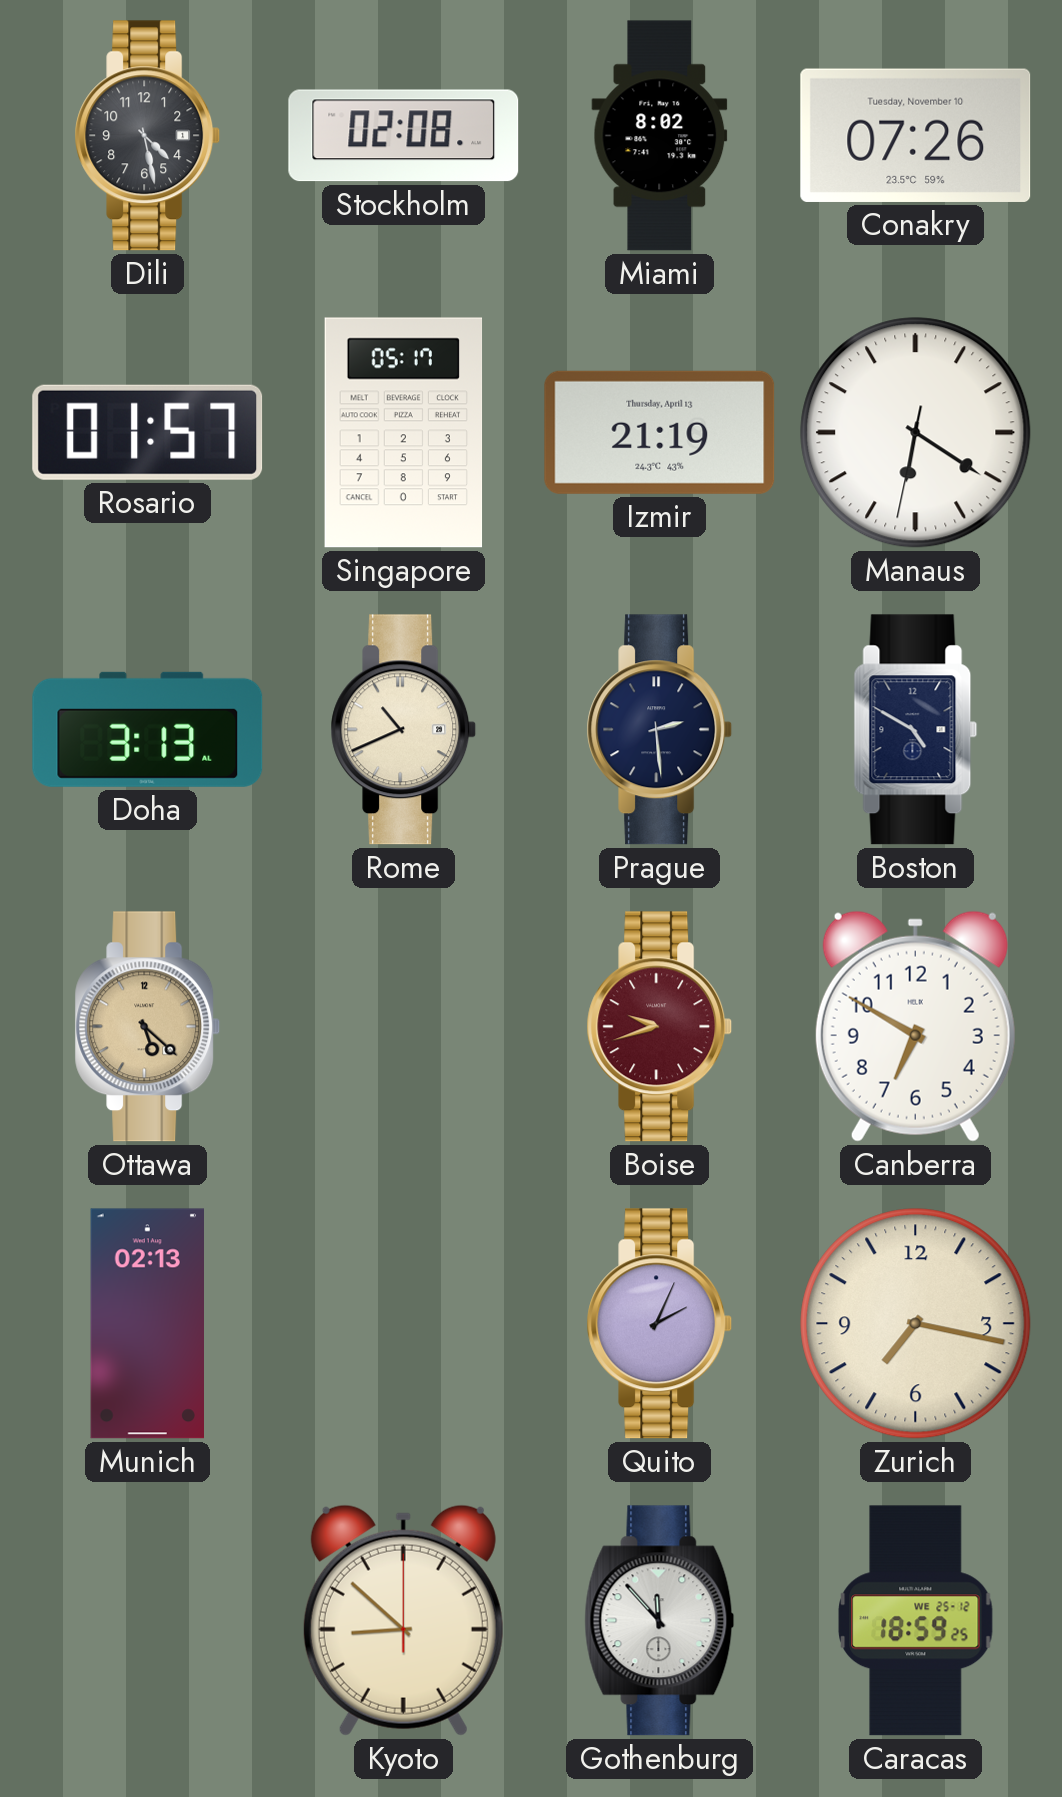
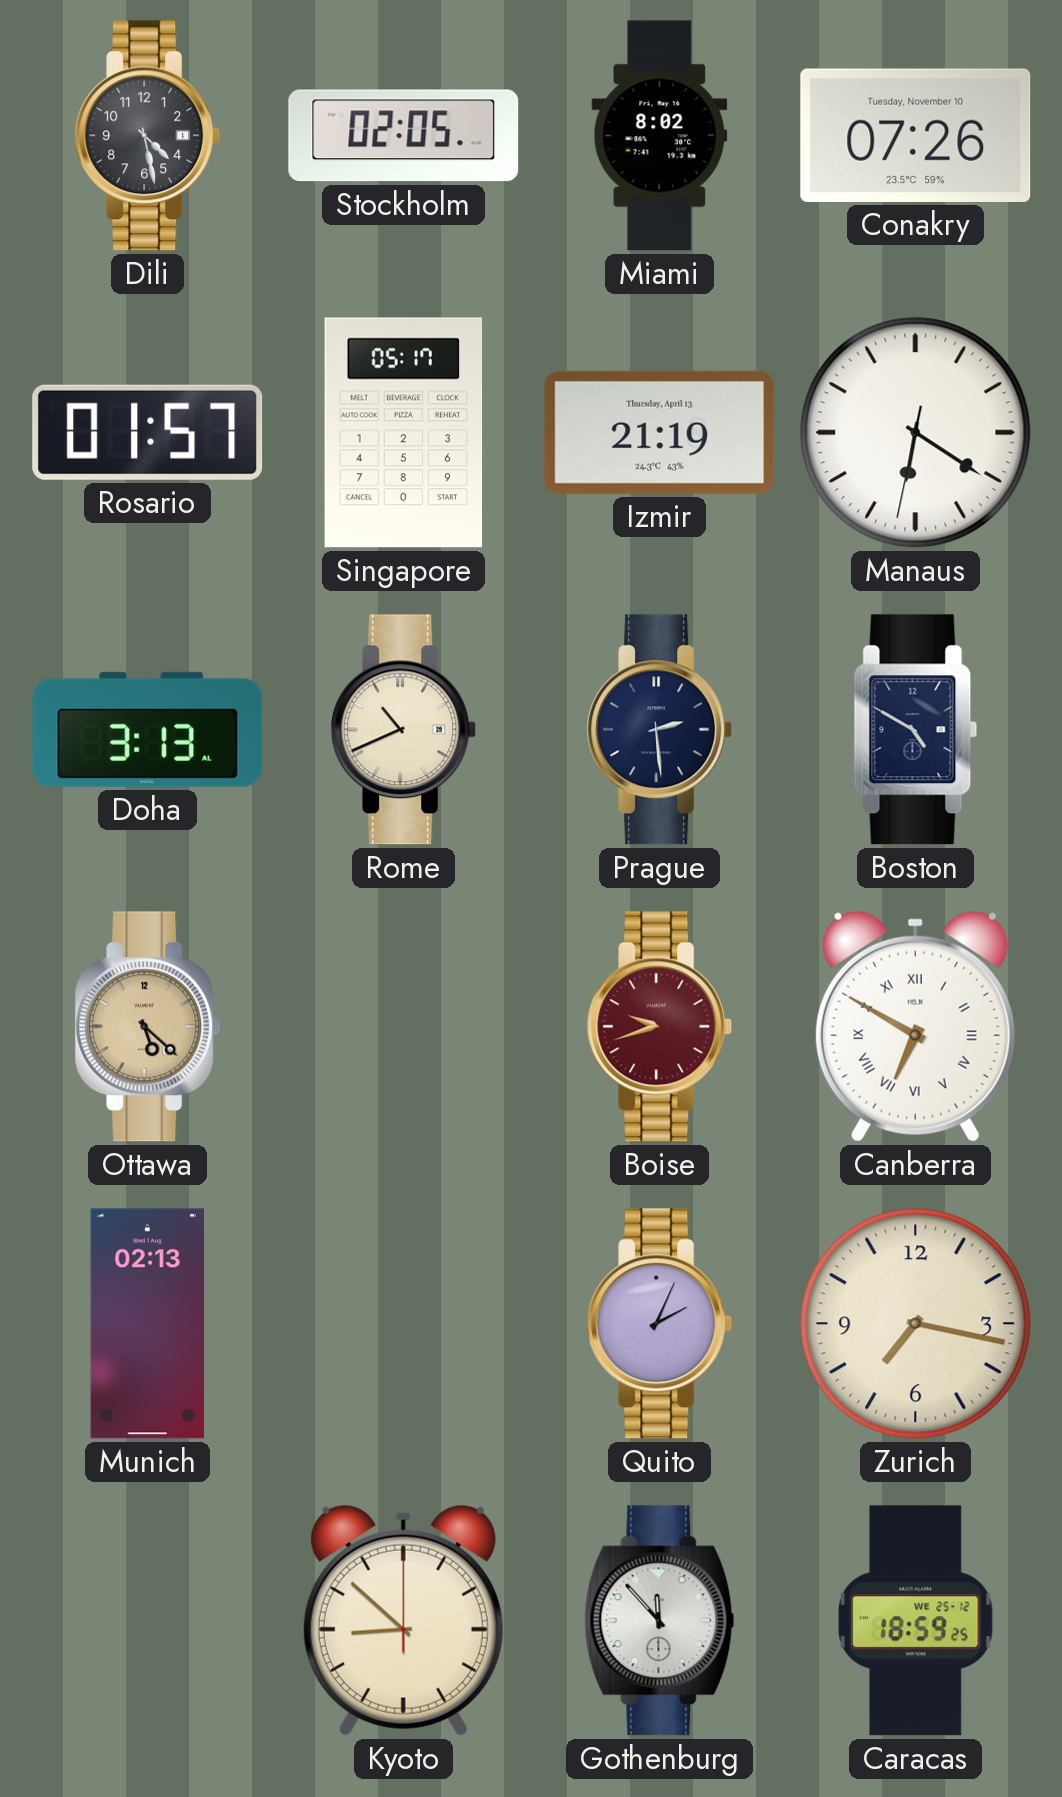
Stockholm: 02:08 -> 02:05 (404, 136)
Canberra numerals: Arabic -> Roman (915, 1026)
